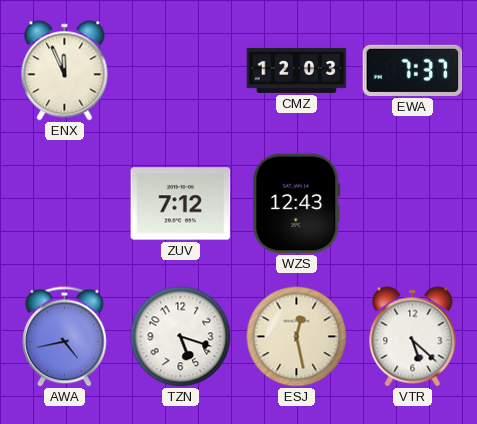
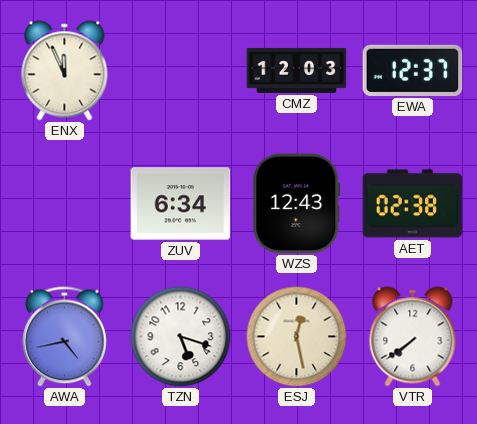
EWA: 7:37 -> 12:37 (413, 70)
ZUV: 7:12 -> 6:34 (181, 204)
AET: none -> 02:38 (413, 204)
VTR: 5:22 -> 7:39 (413, 337)
